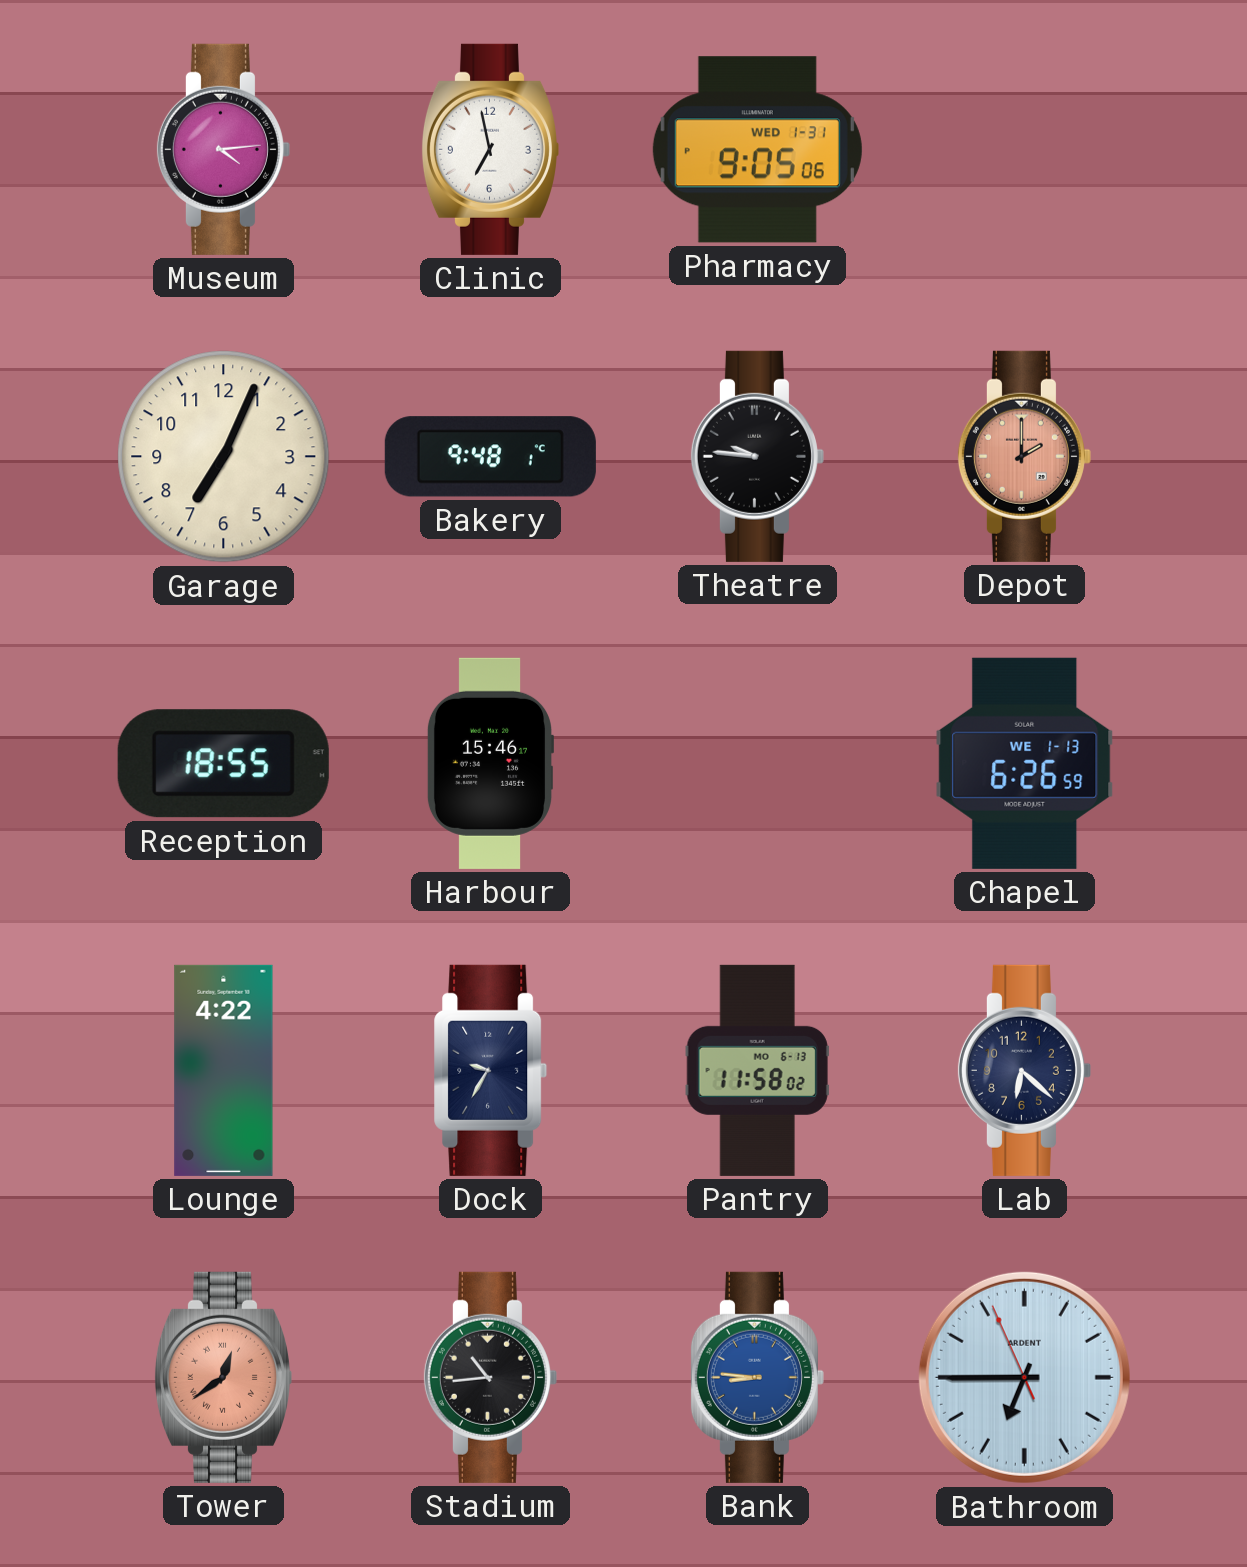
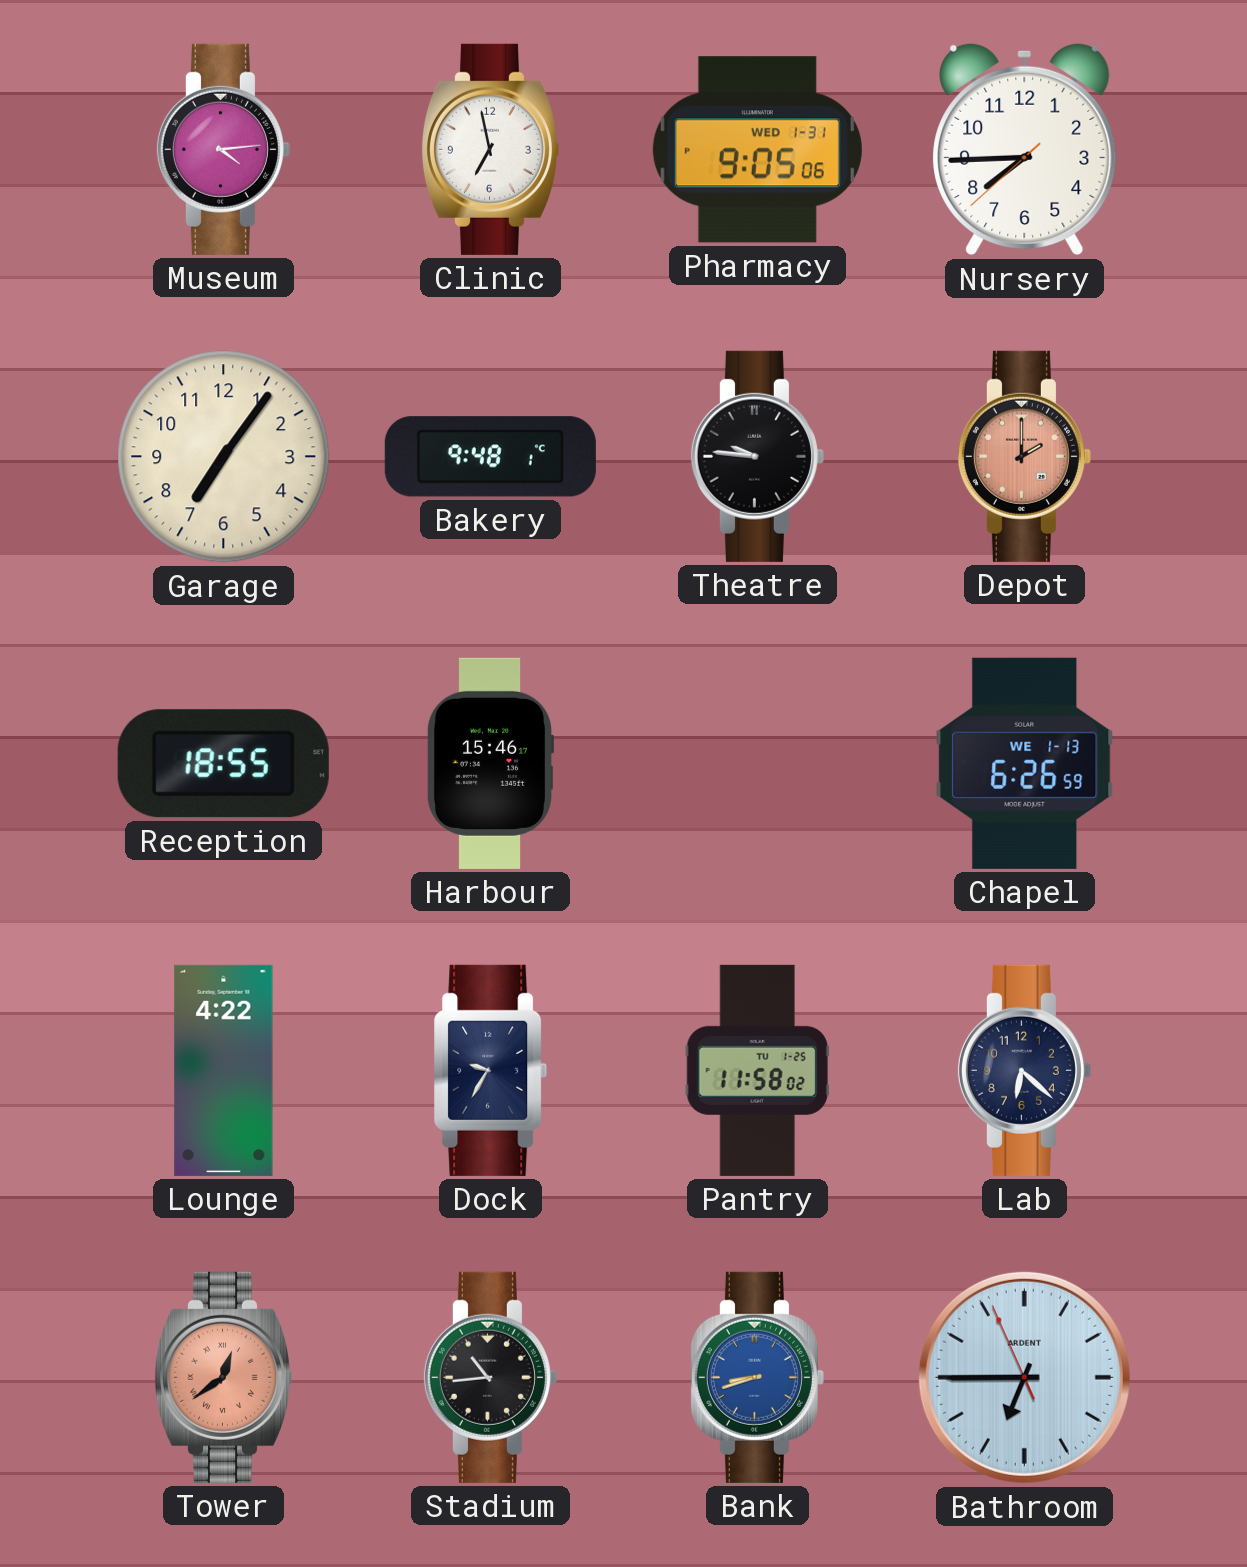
Nursery: none -> 7:44 (1025, 149)
Garage: 7:04 -> 7:06 (224, 457)
Pantry date: MO 6-13 -> TU 1-25 (757, 1070)
Bank: 8:46 -> 8:42 (757, 1377)
